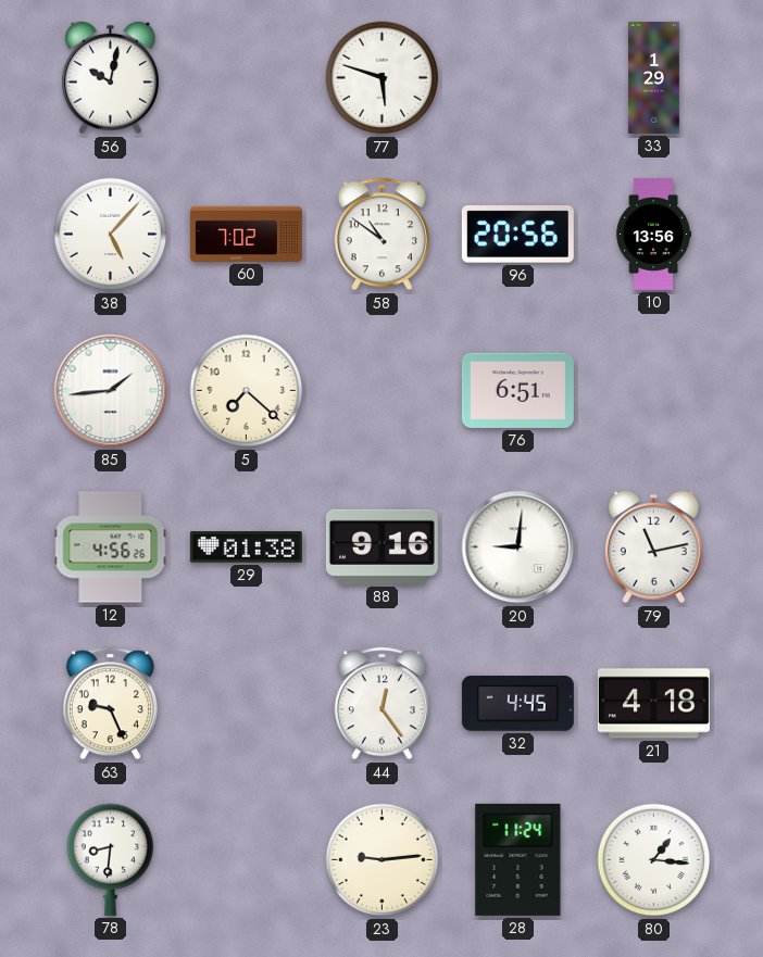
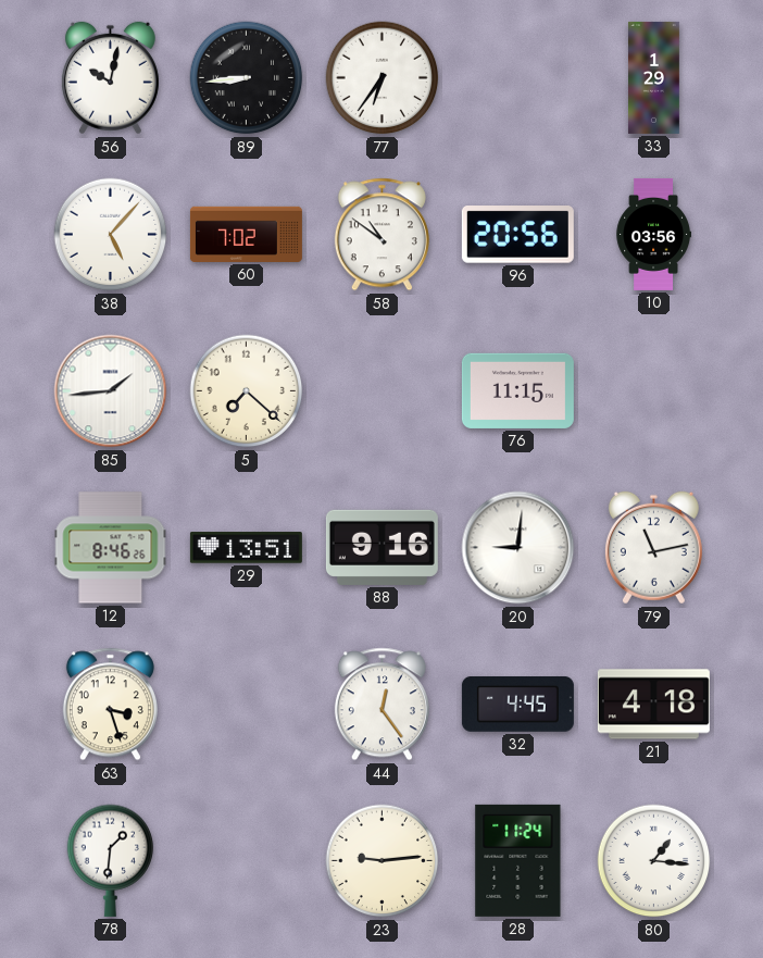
89: none -> 8:44 (247, 78)
77: 5:48 -> 6:36 (383, 78)
10: 13:56 -> 03:56 (653, 234)
76: 6:51 -> 11:15 (517, 390)
12: 4:56 -> 8:46 (111, 548)
29: 01:38 -> 13:51 (246, 548)
63: 9:26 -> 3:27 (110, 705)
78: 8:31 -> 1:31 (111, 860)
